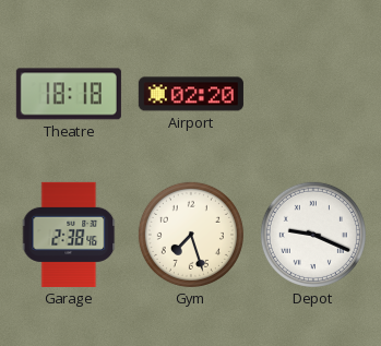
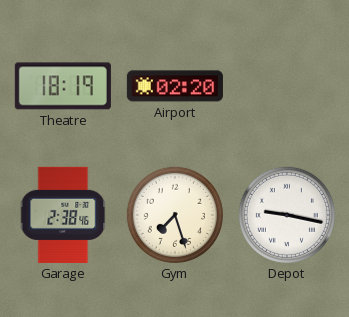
Theatre: 18:18 -> 18:19 (63, 86)
Depot: 9:19 -> 9:17 (287, 215)
